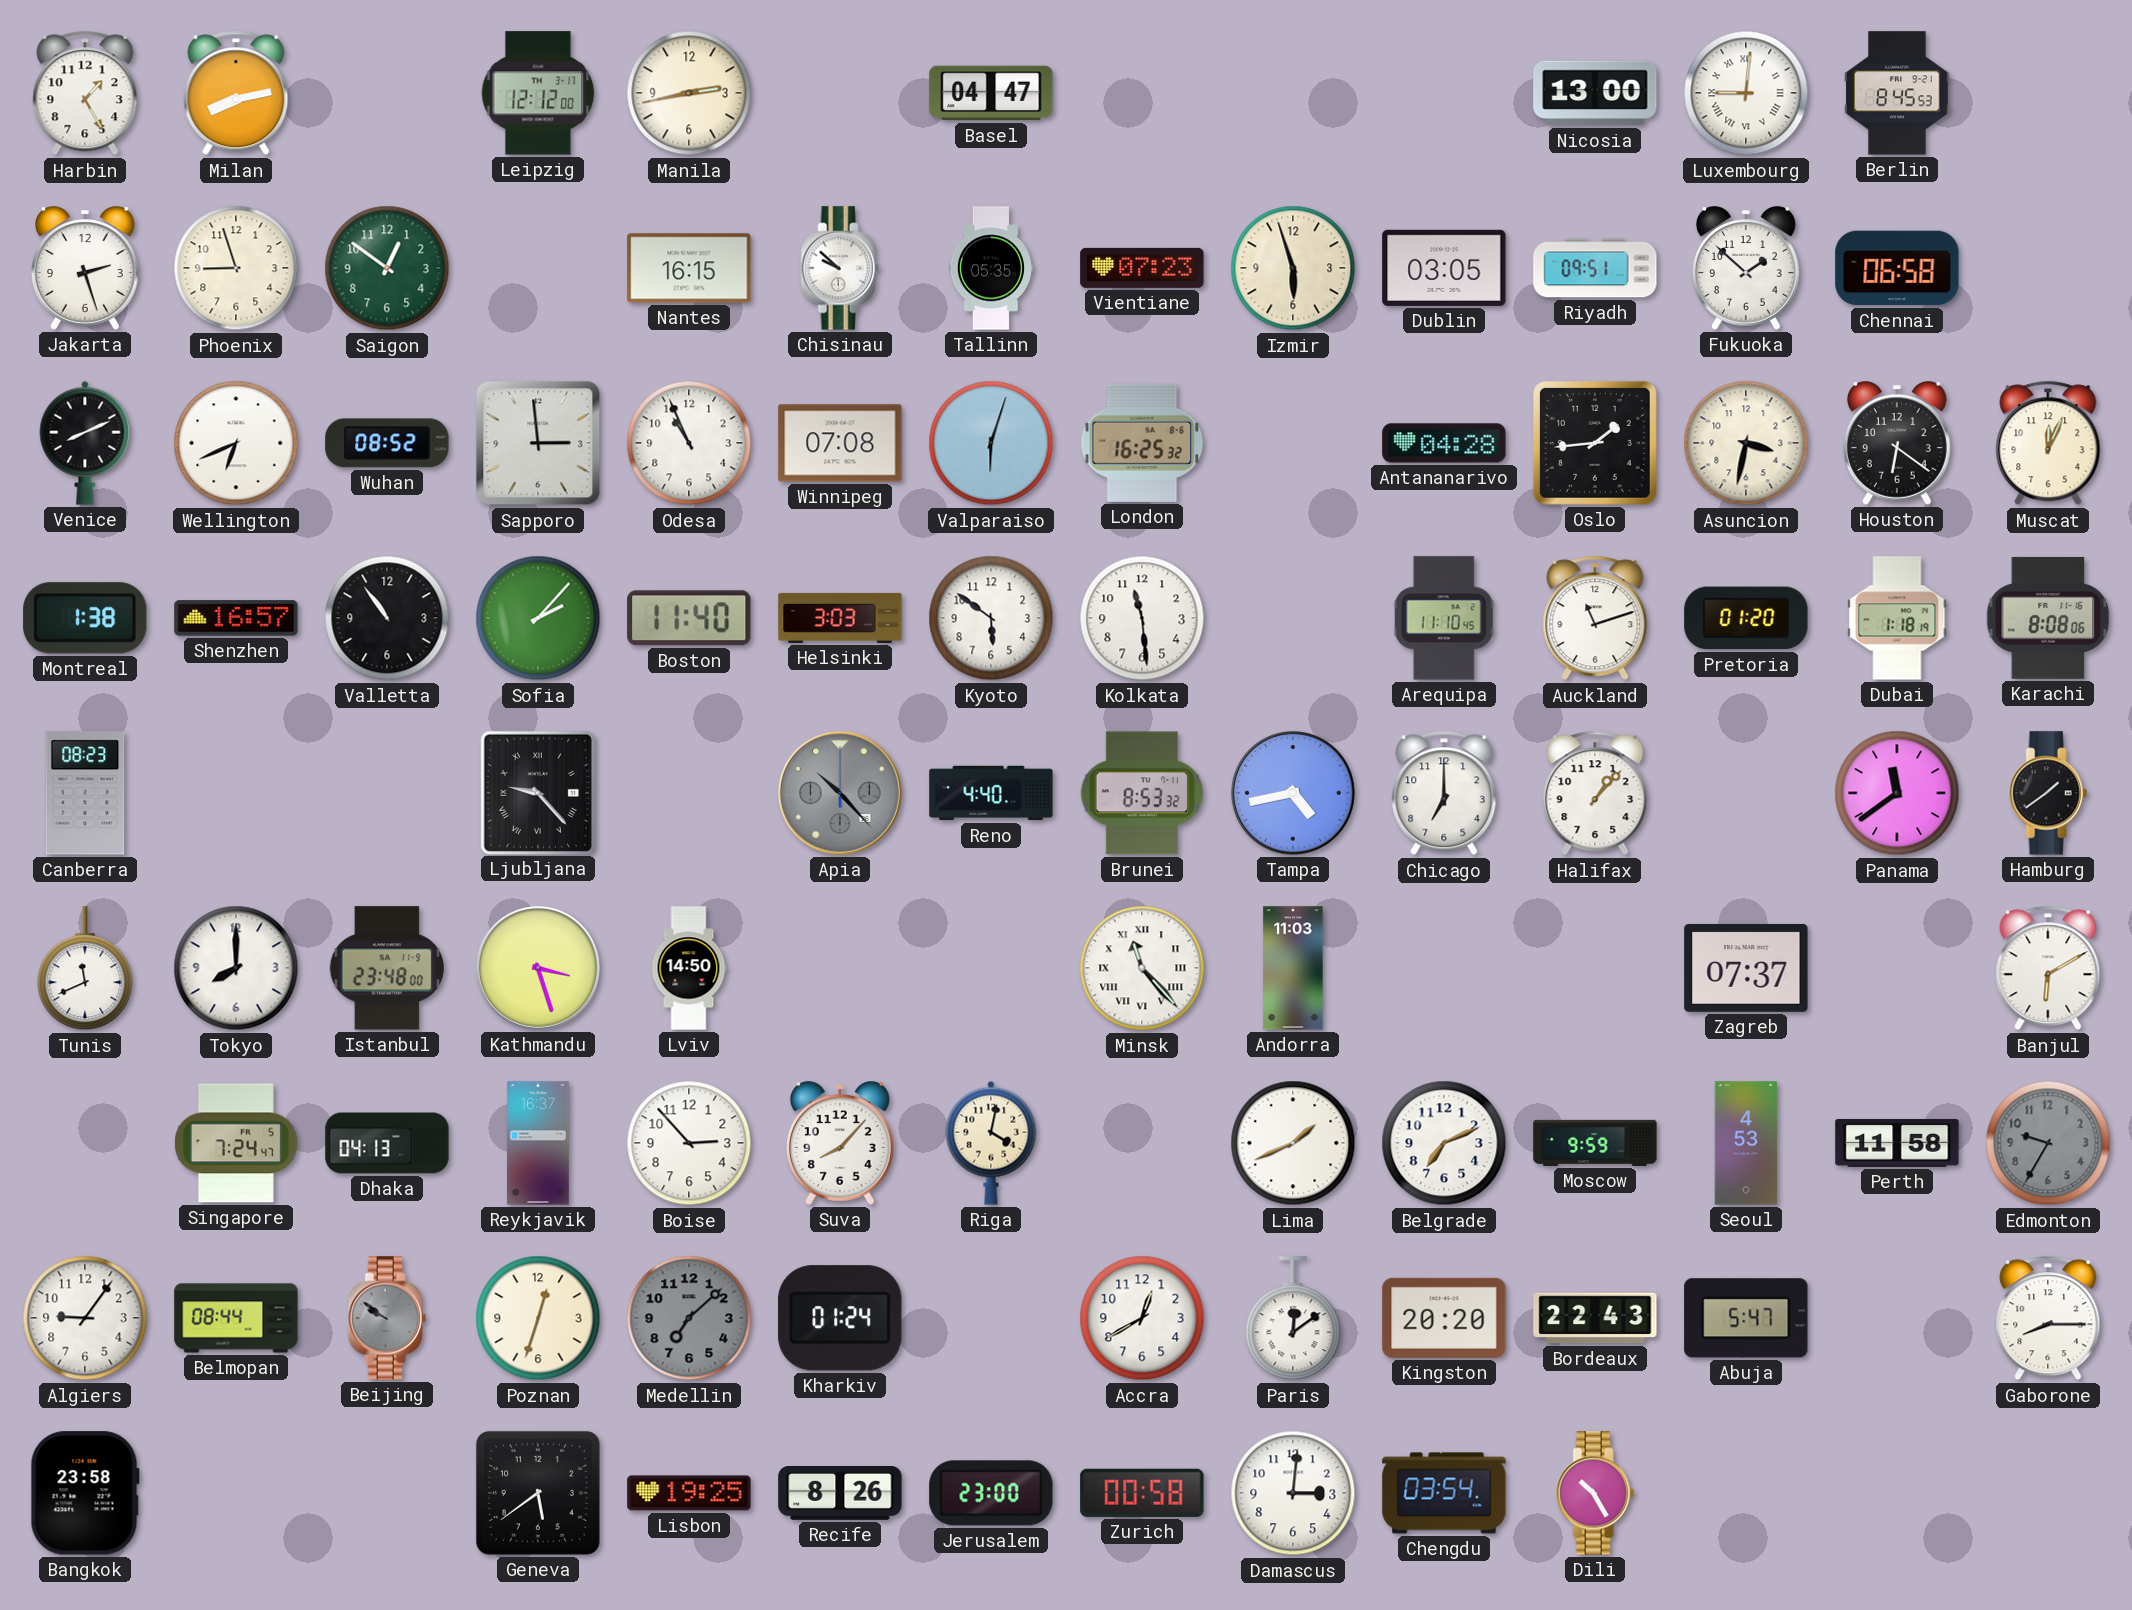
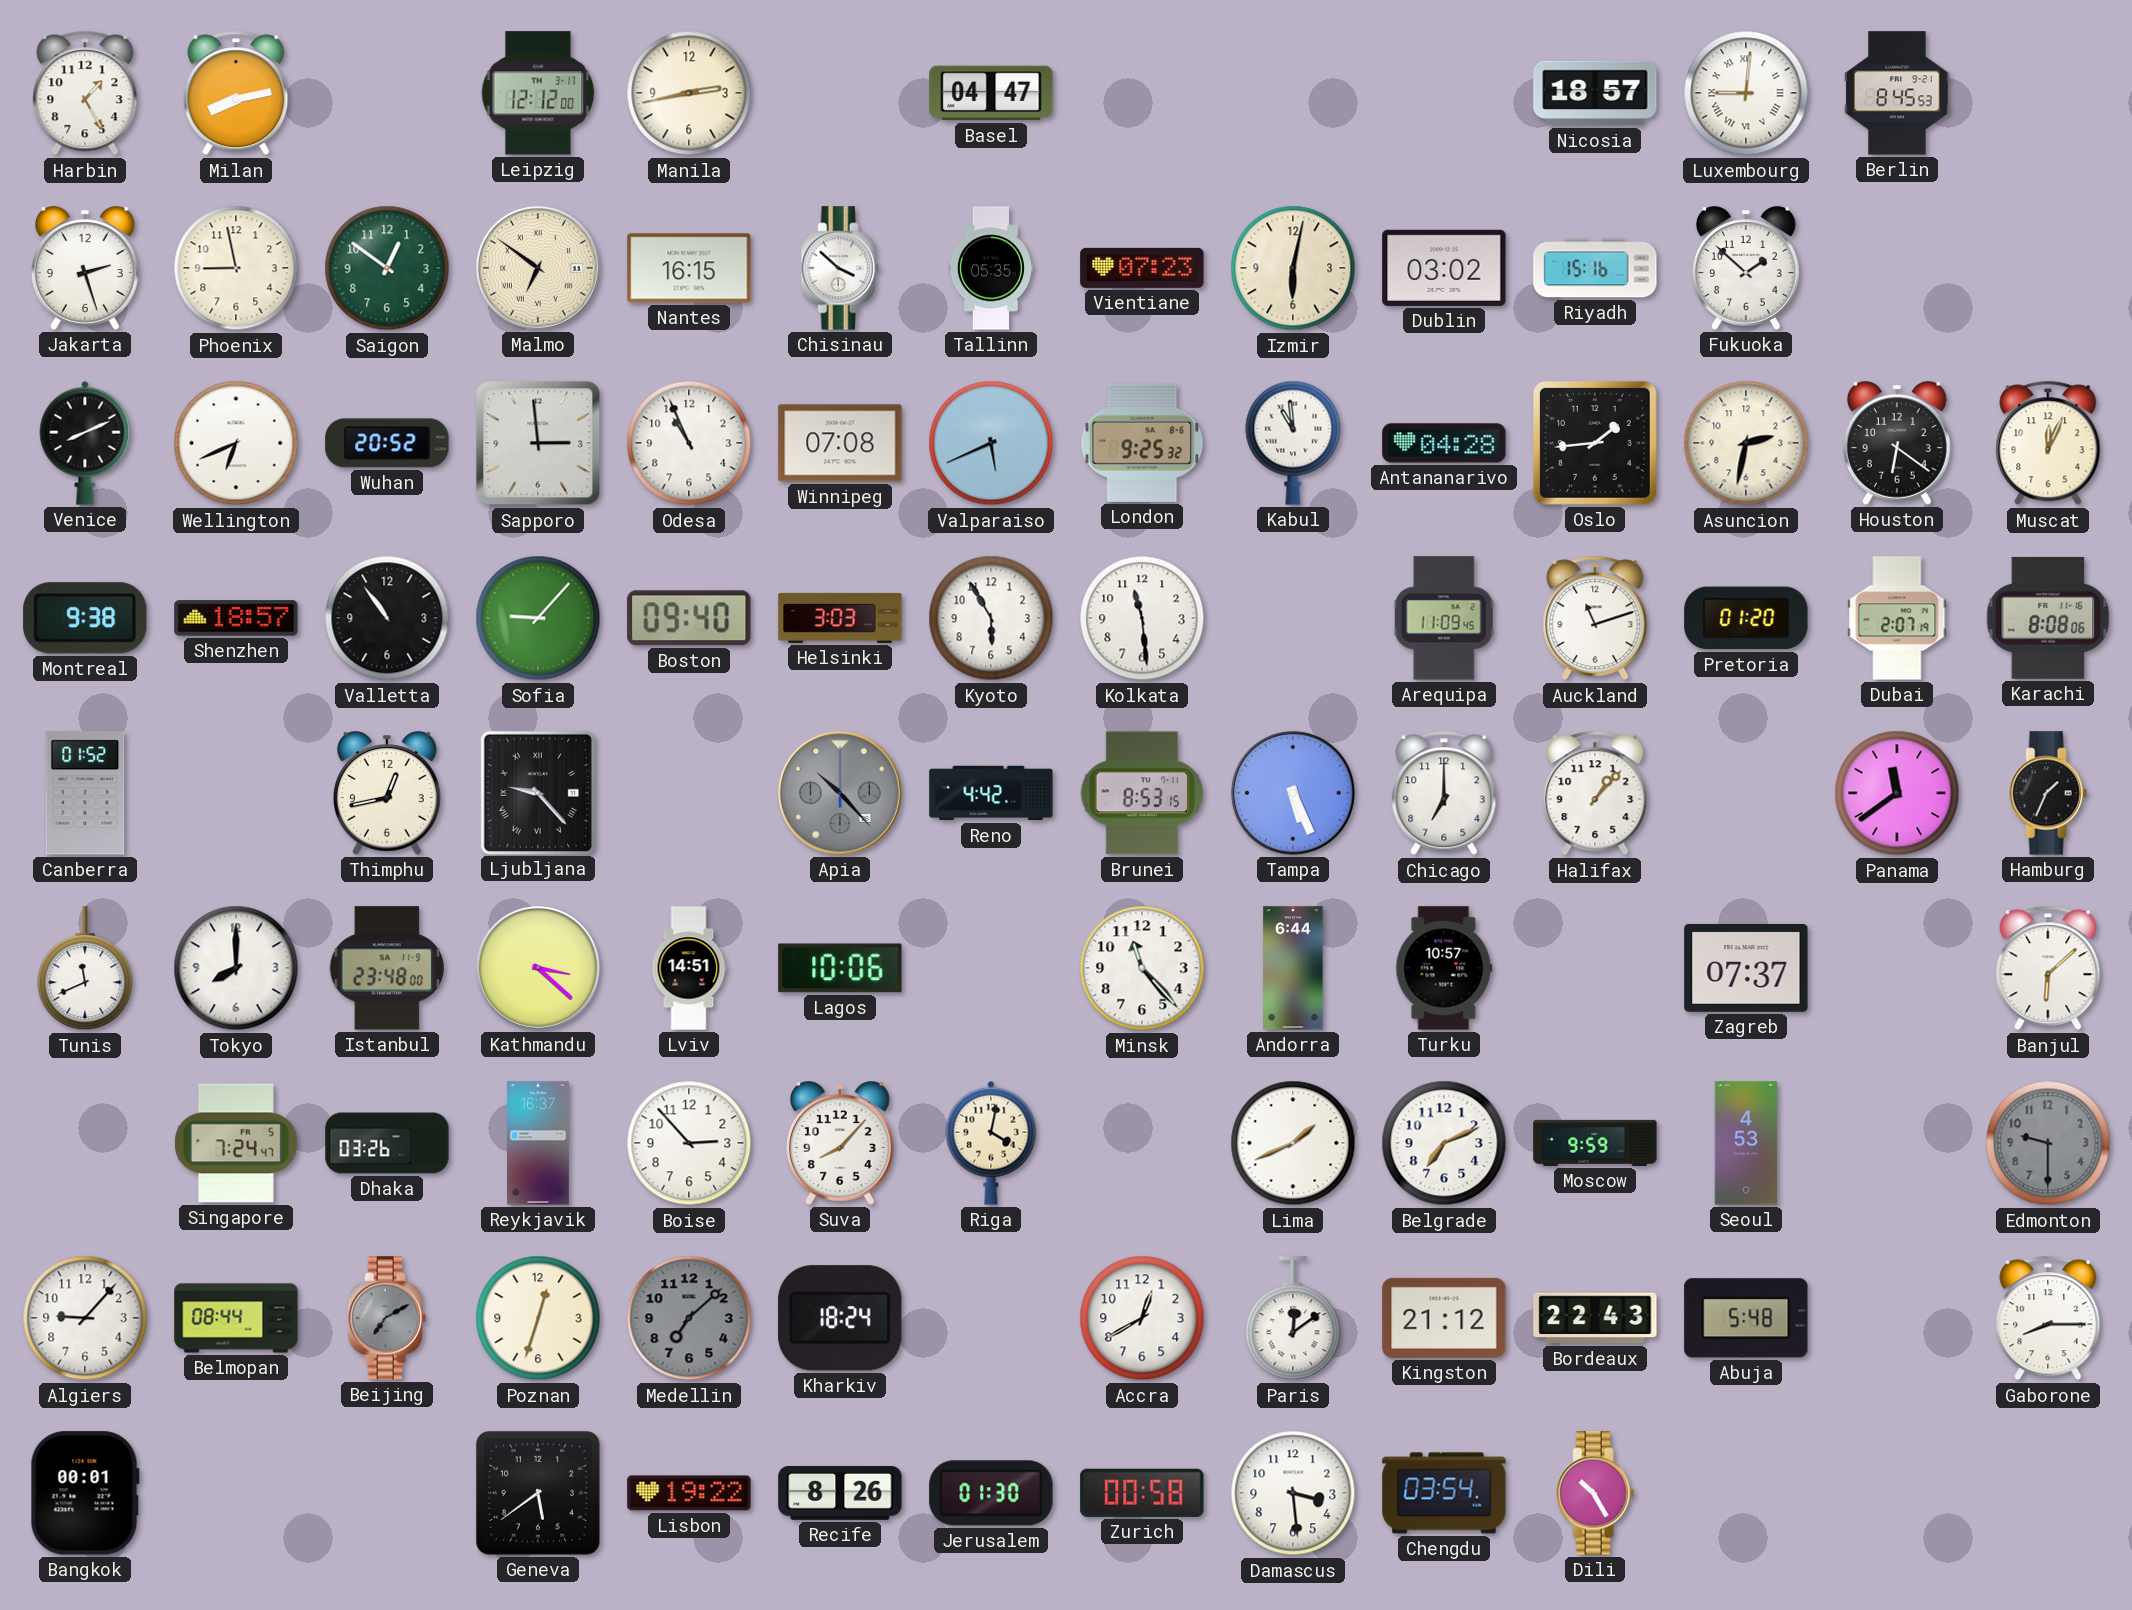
Nicosia: 13:00 -> 18:57 (1595, 93)
Phoenix: 8:57 -> 8:58 (236, 268)
Malmo: none -> 6:51 (538, 268)
Chisinau: 9:52 -> 3:52 (840, 268)
Izmir: 5:57 -> 6:02 (1293, 268)
Dublin: 03:05 -> 03:02 (1444, 268)
Riyadh: 09:51 -> 15:16 (1595, 268)
Chennai: 06:58 -> none (1897, 268)
Wuhan: 08:52 -> 20:52 (387, 443)
Valparaiso: 6:03 -> 5:41 (991, 443)
London: 16:25 -> 9:25 (1142, 443)
Kabul: none -> 10:59 (1293, 443)
Asuncion: 3:32 -> 2:32 (1746, 443)
Montreal: 1:38 -> 9:38 (85, 618)
Shenzhen: 16:57 -> 18:57 (236, 618)
Sofia: 2:07 -> 9:07 (538, 618)
Boston: 11:40 -> 09:40 (689, 618)
Kyoto: 5:51 -> 5:55 (991, 618)
Arequipa: 11:10 -> 11:09 (1444, 618)
Dubai: 1:18 -> 2:07 (1897, 618)
Canberra: 08:23 -> 01:52 (85, 793)
Thimphu: none -> 12:43 (388, 793)
Reno: 4:40 -> 4:42 (991, 793)
Brunei: 8:53:32 -> 8:53:15 (1142, 793)
Tampa: 4:43 -> 5:26 (1293, 793)
Hamburg: 1:39 -> 1:34 (2048, 793)
Kathmandu: 3:27 -> 3:22 (538, 968)
Lviv: 14:50 -> 14:51 (689, 968)
Lagos: none -> 10:06 (840, 968)
Minsk numerals: Roman -> Arabic (1142, 968)
Andorra: 11:03 -> 6:44 (1293, 968)
Turku: none -> 10:57 (1444, 968)
Banjul: 6:10 -> 6:08 (2048, 968)
Dhaka: 04:13 -> 03:26 (387, 1143)
Perth: 11:58 -> none (1897, 1143)
Edmonton: 9:35 -> 9:30 (2048, 1143)
Algiers: 9:06 -> 9:07 (85, 1318)
Beijing: 9:51 -> 7:10 (387, 1318)
Kharkiv: 01:24 -> 18:24 (840, 1318)
Kingston: 20:20 -> 21:12 (1444, 1318)
Abuja: 5:47 -> 5:48 (1746, 1318)
Bangkok: 23:58 -> 00:01 (85, 1493)
Lisbon: 19:25 -> 19:22 (689, 1493)
Jerusalem: 23:00 -> 01:30 (991, 1493)
Damascus: 3:01 -> 3:29 (1293, 1493)
